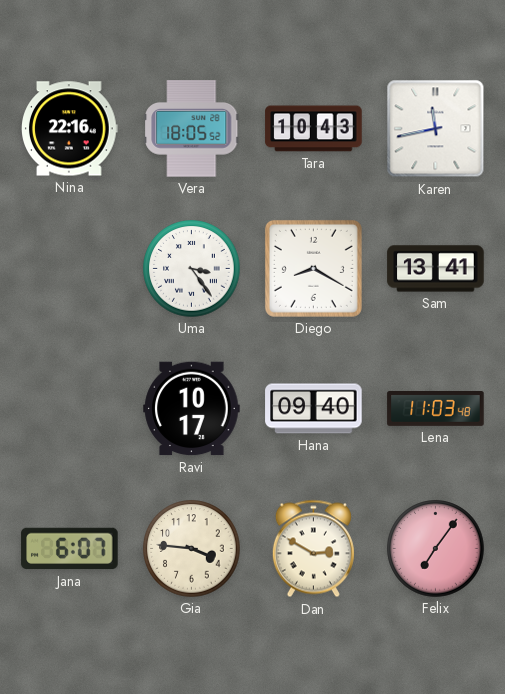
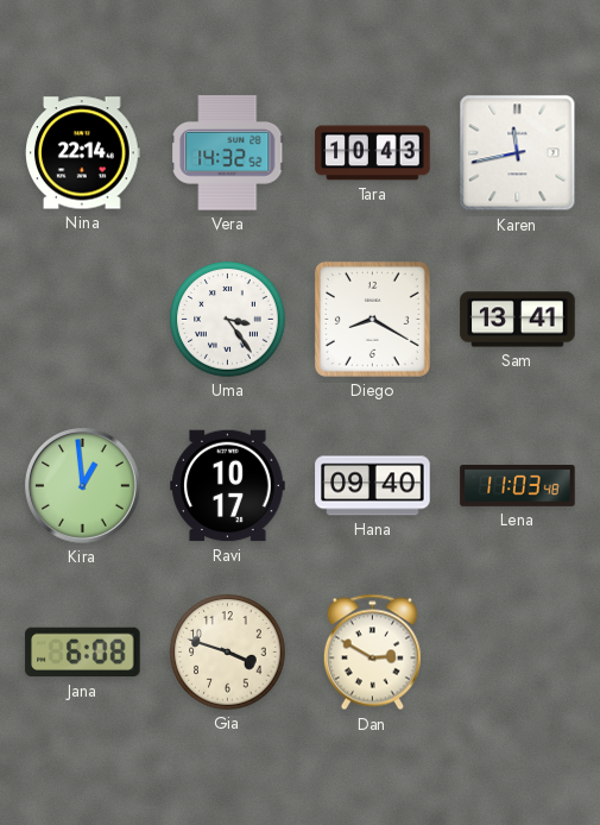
Nina: 22:16 -> 22:14 (83, 153)
Vera: 18:05 -> 14:32 (228, 153)
Kira: none -> 12:59 (82, 485)
Jana: 6:07 -> 6:08 (83, 653)
Gia: 3:46 -> 3:48 (228, 653)
Felix: 7:06 -> none (436, 549)
